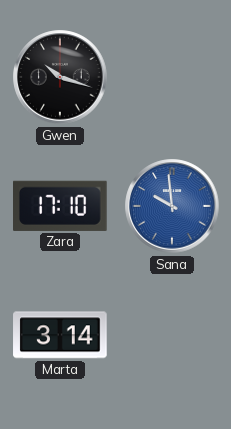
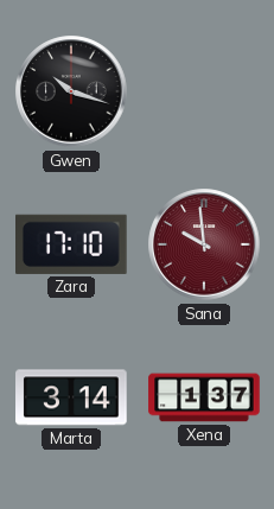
Sana dial: blue -> burgundy (204, 244)
Xena: none -> 1:37 (204, 397)
